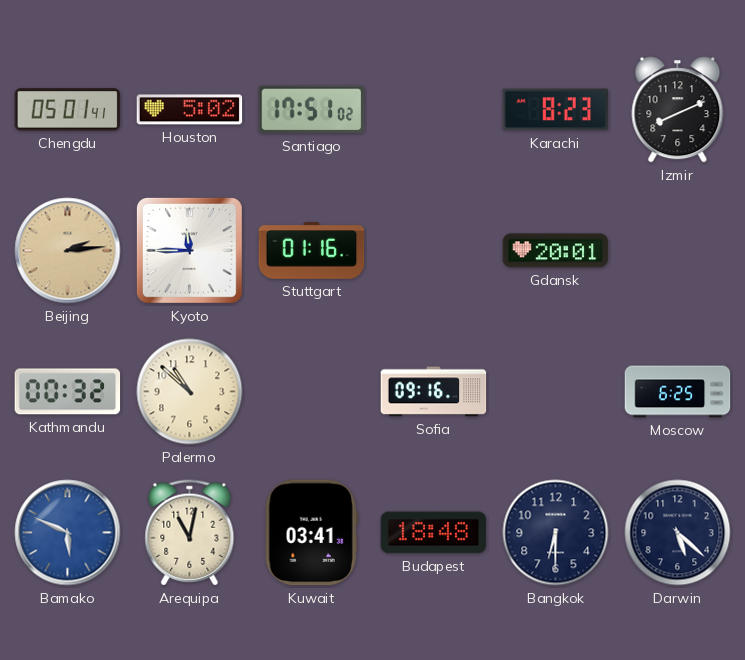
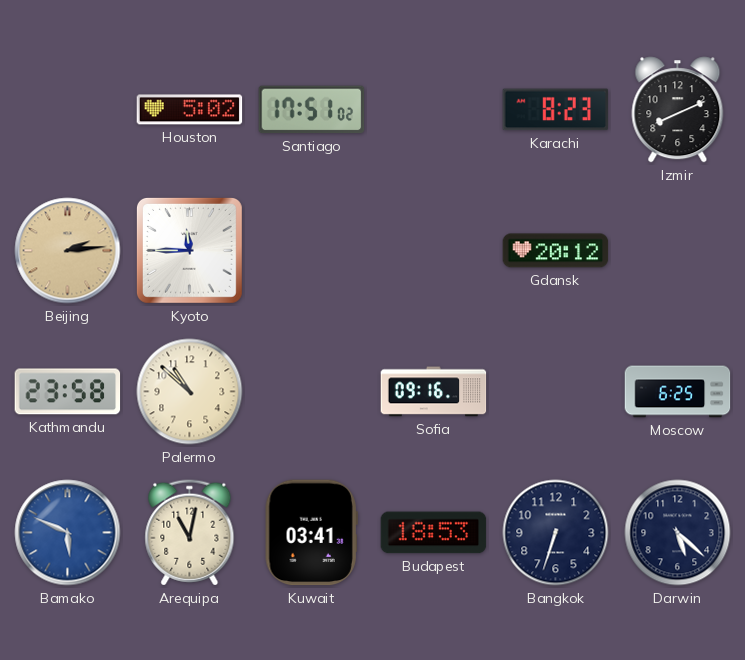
Chengdu: 05:01 -> none (68, 110)
Stuttgart: 01:16 -> none (312, 251)
Gdansk: 20:01 -> 20:12 (556, 251)
Kathmandu: 00:32 -> 23:58 (68, 392)
Budapest: 18:48 -> 18:53 (434, 533)
Bangkok: 6:30 -> 6:33 (556, 533)
